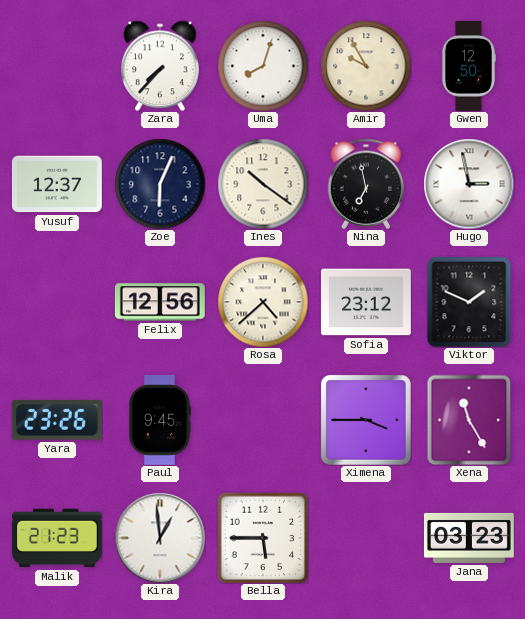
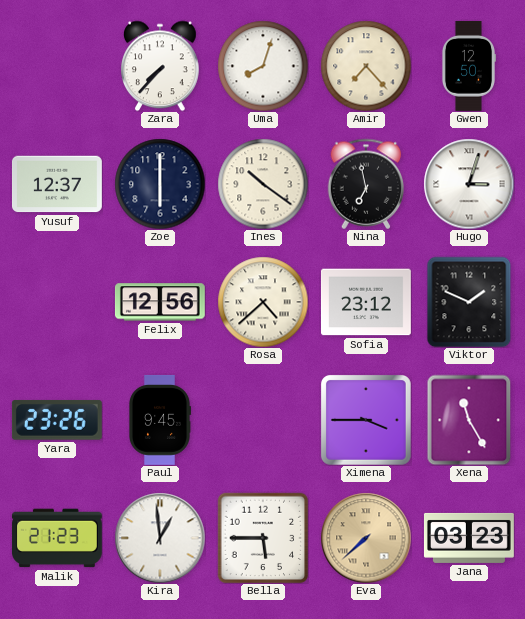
Amir: 9:55 -> 7:23 (366, 66)
Zoe: 6:04 -> 6:00 (160, 184)
Hugo: 2:58 -> 3:03 (469, 184)
Eva: none -> 7:38 (366, 538)
